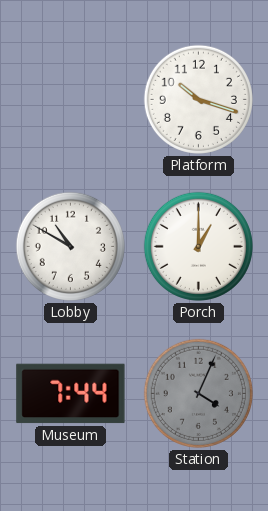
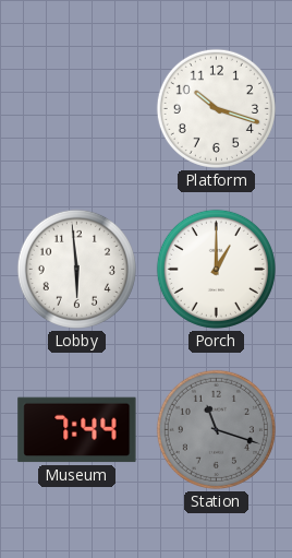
Lobby: 10:50 -> 5:59 (76, 269)
Station: 4:04 -> 11:18 (216, 429)
